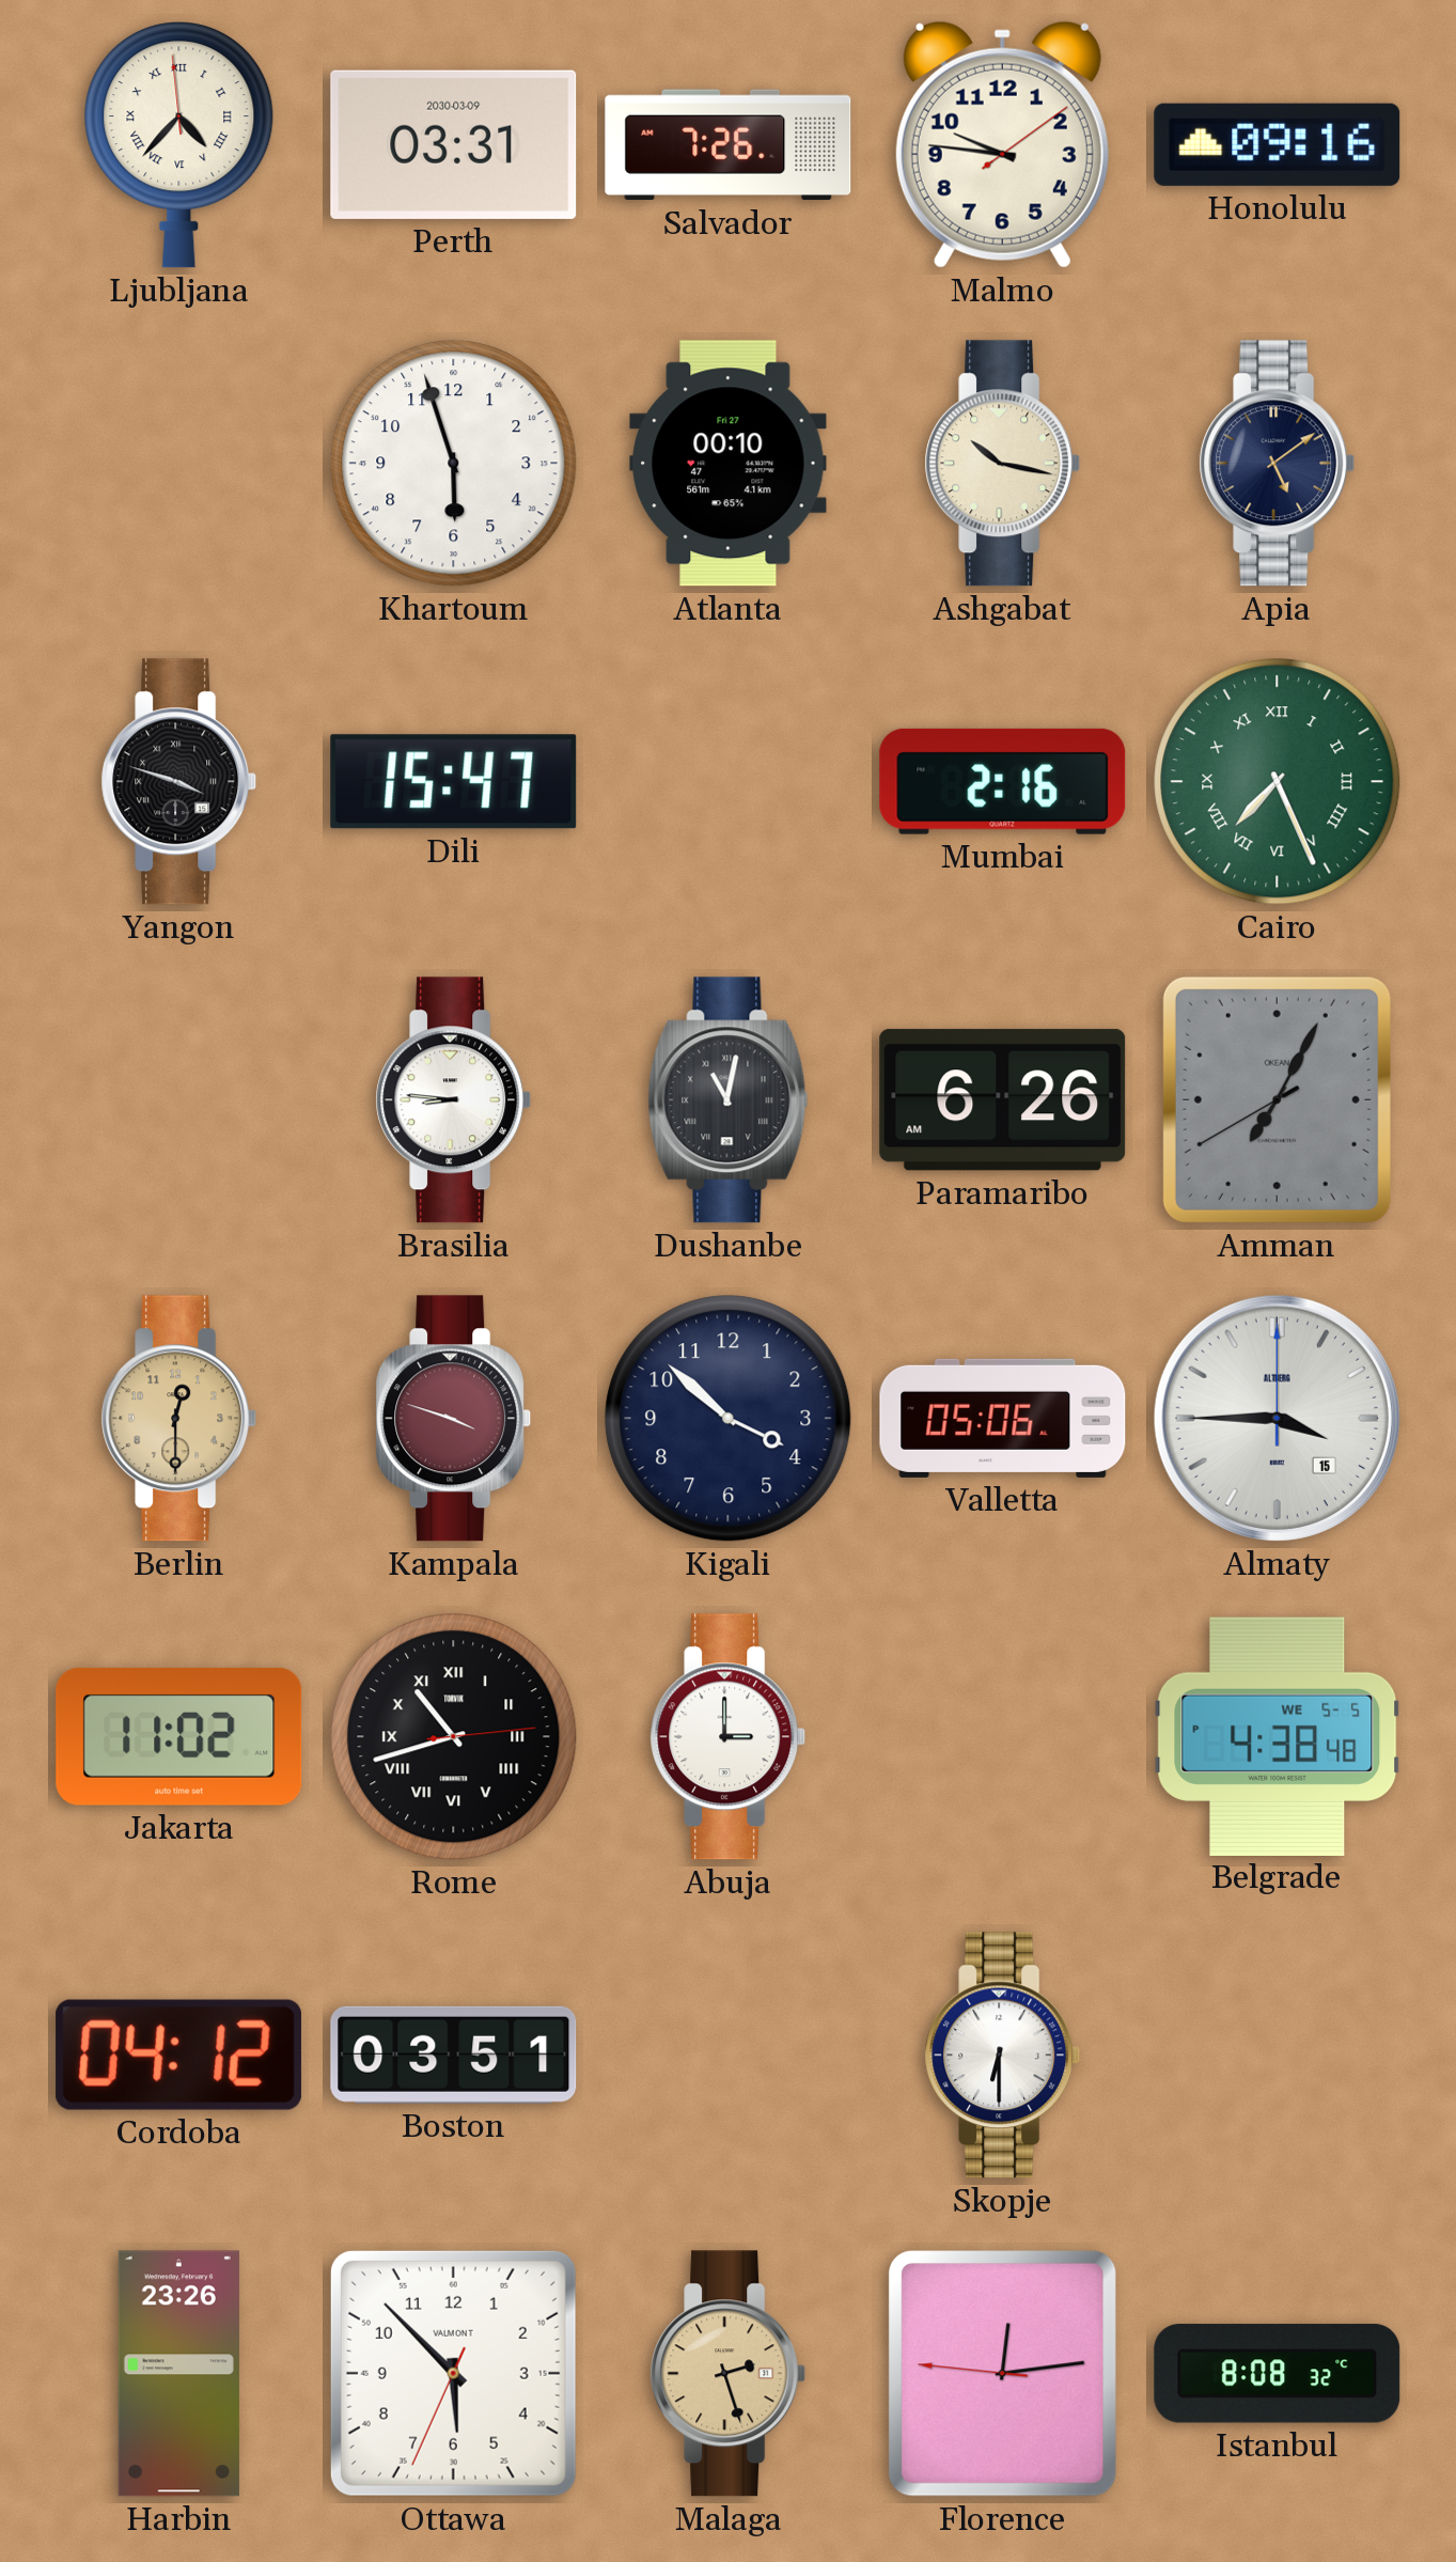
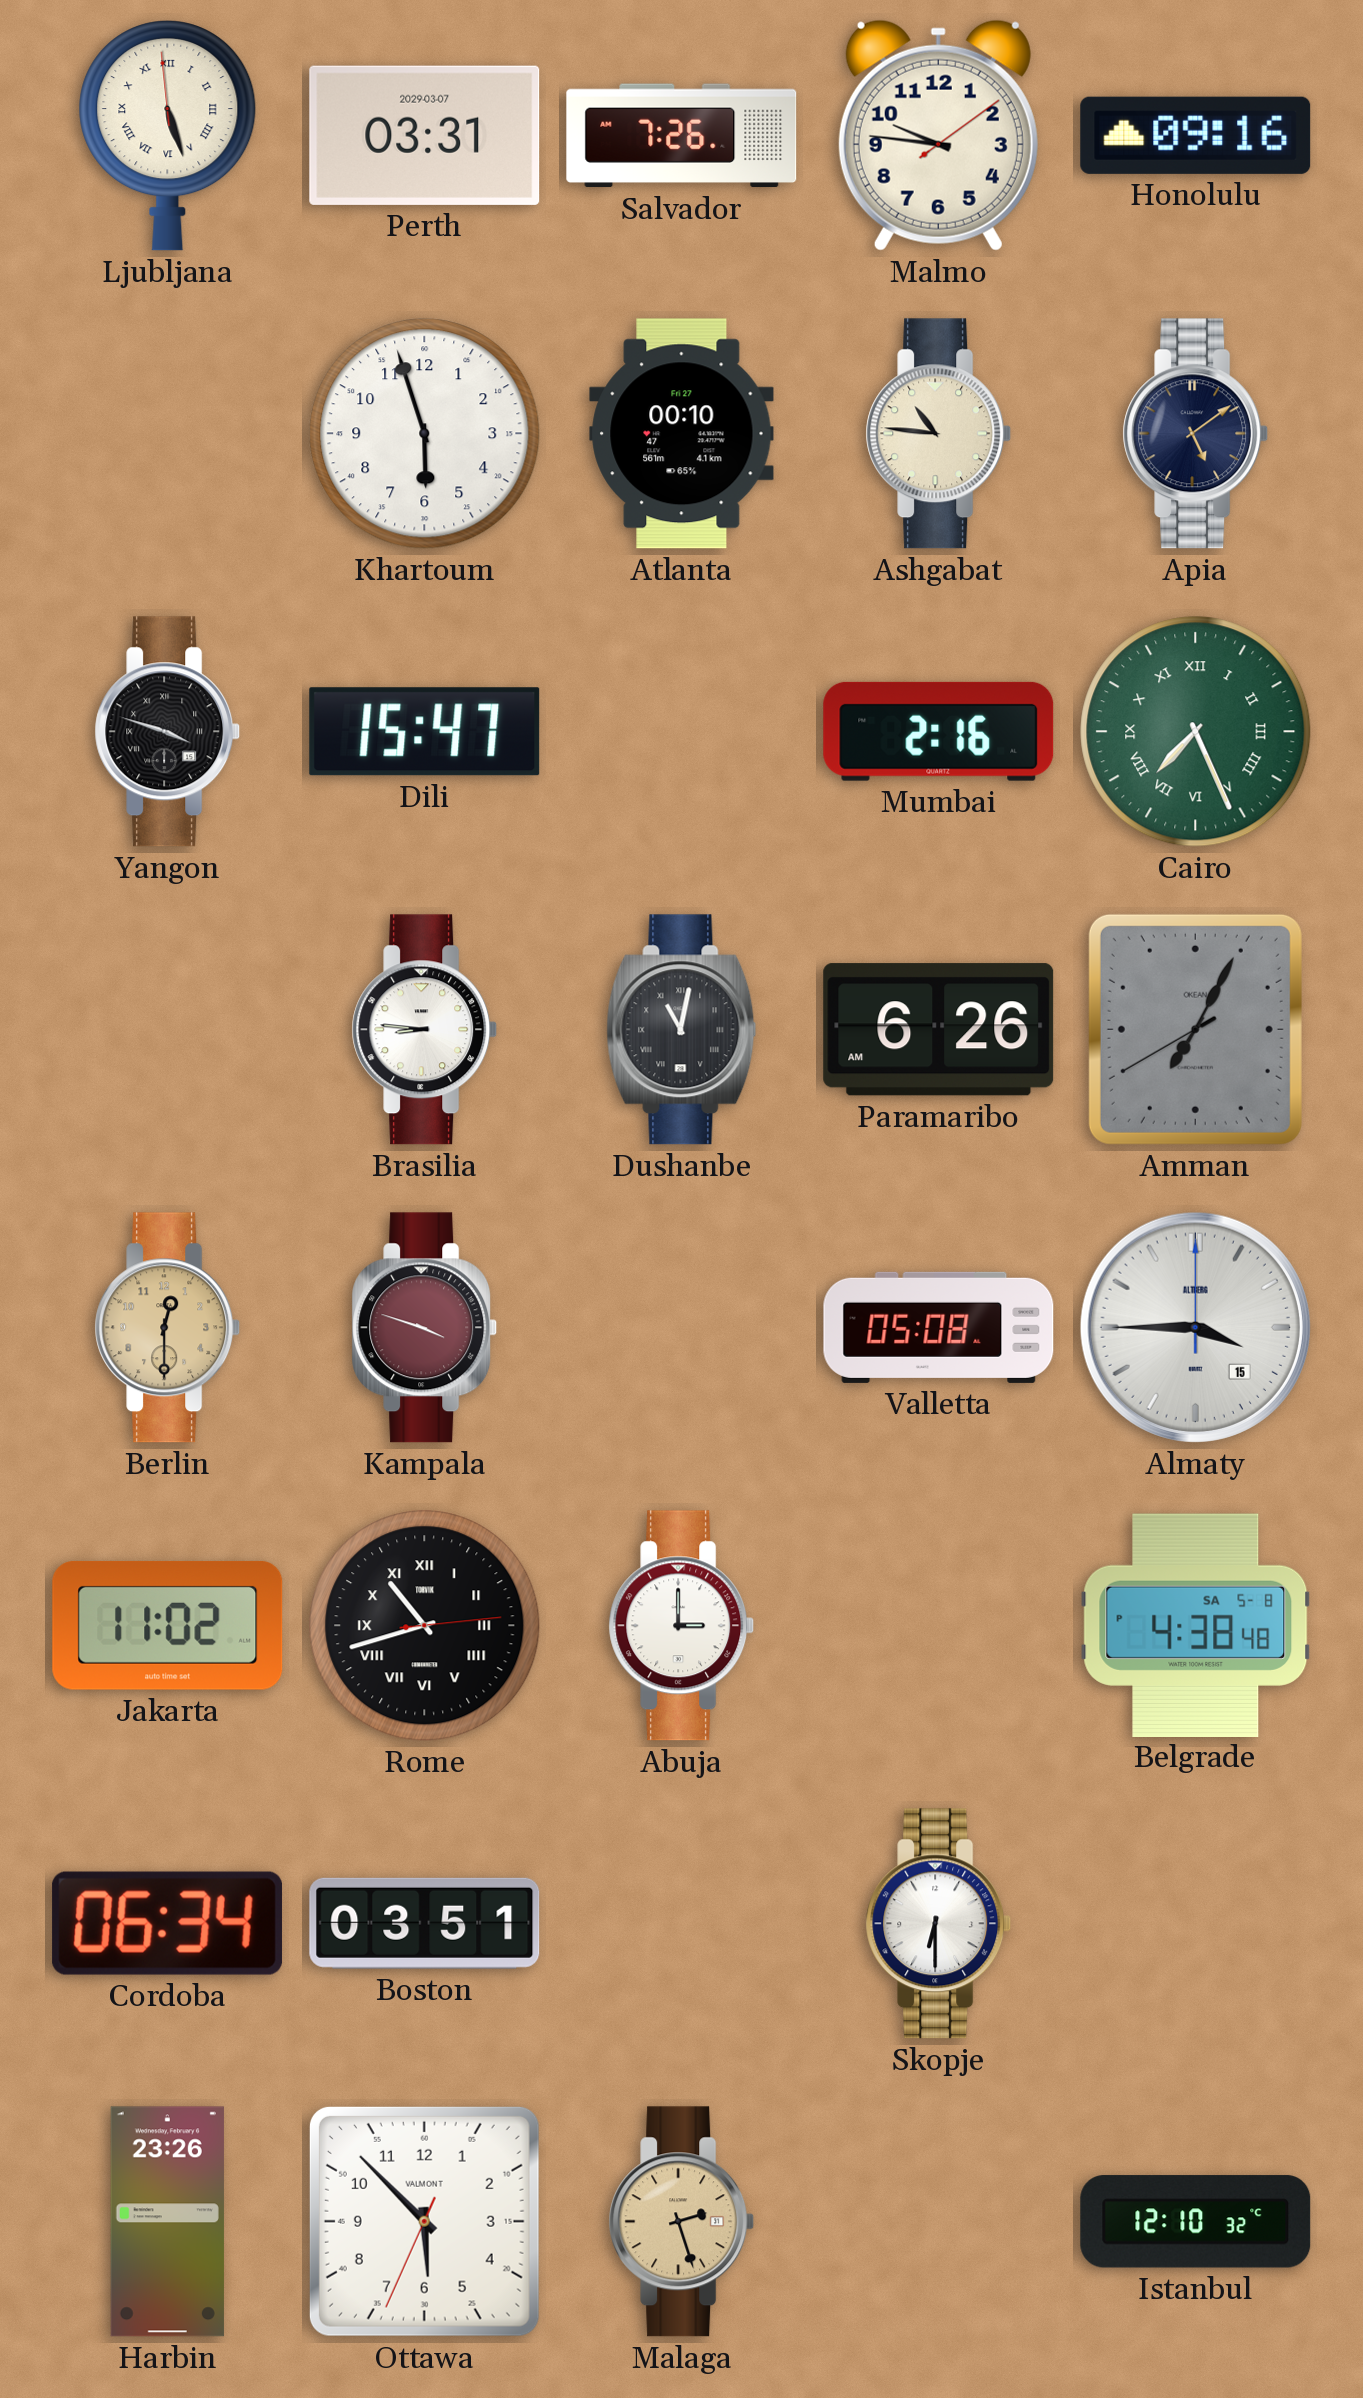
Ljubljana: 4:36 -> 5:26 (168, 136)
Perth date: 2030-03-09 -> 2029-03-07 (425, 135)
Ashgabat: 10:17 -> 10:46 (939, 434)
Kigali: 3:52 -> none (729, 1419)
Valletta: 05:06 -> 05:08 (939, 1327)
Belgrade date: WE 5-5 -> SA 5-8 (1196, 1625)
Cordoba: 04:12 -> 06:34 (167, 1923)
Florence: 12:13 -> none (1003, 2374)
Istanbul: 8:08 -> 12:10 (1196, 2222)
